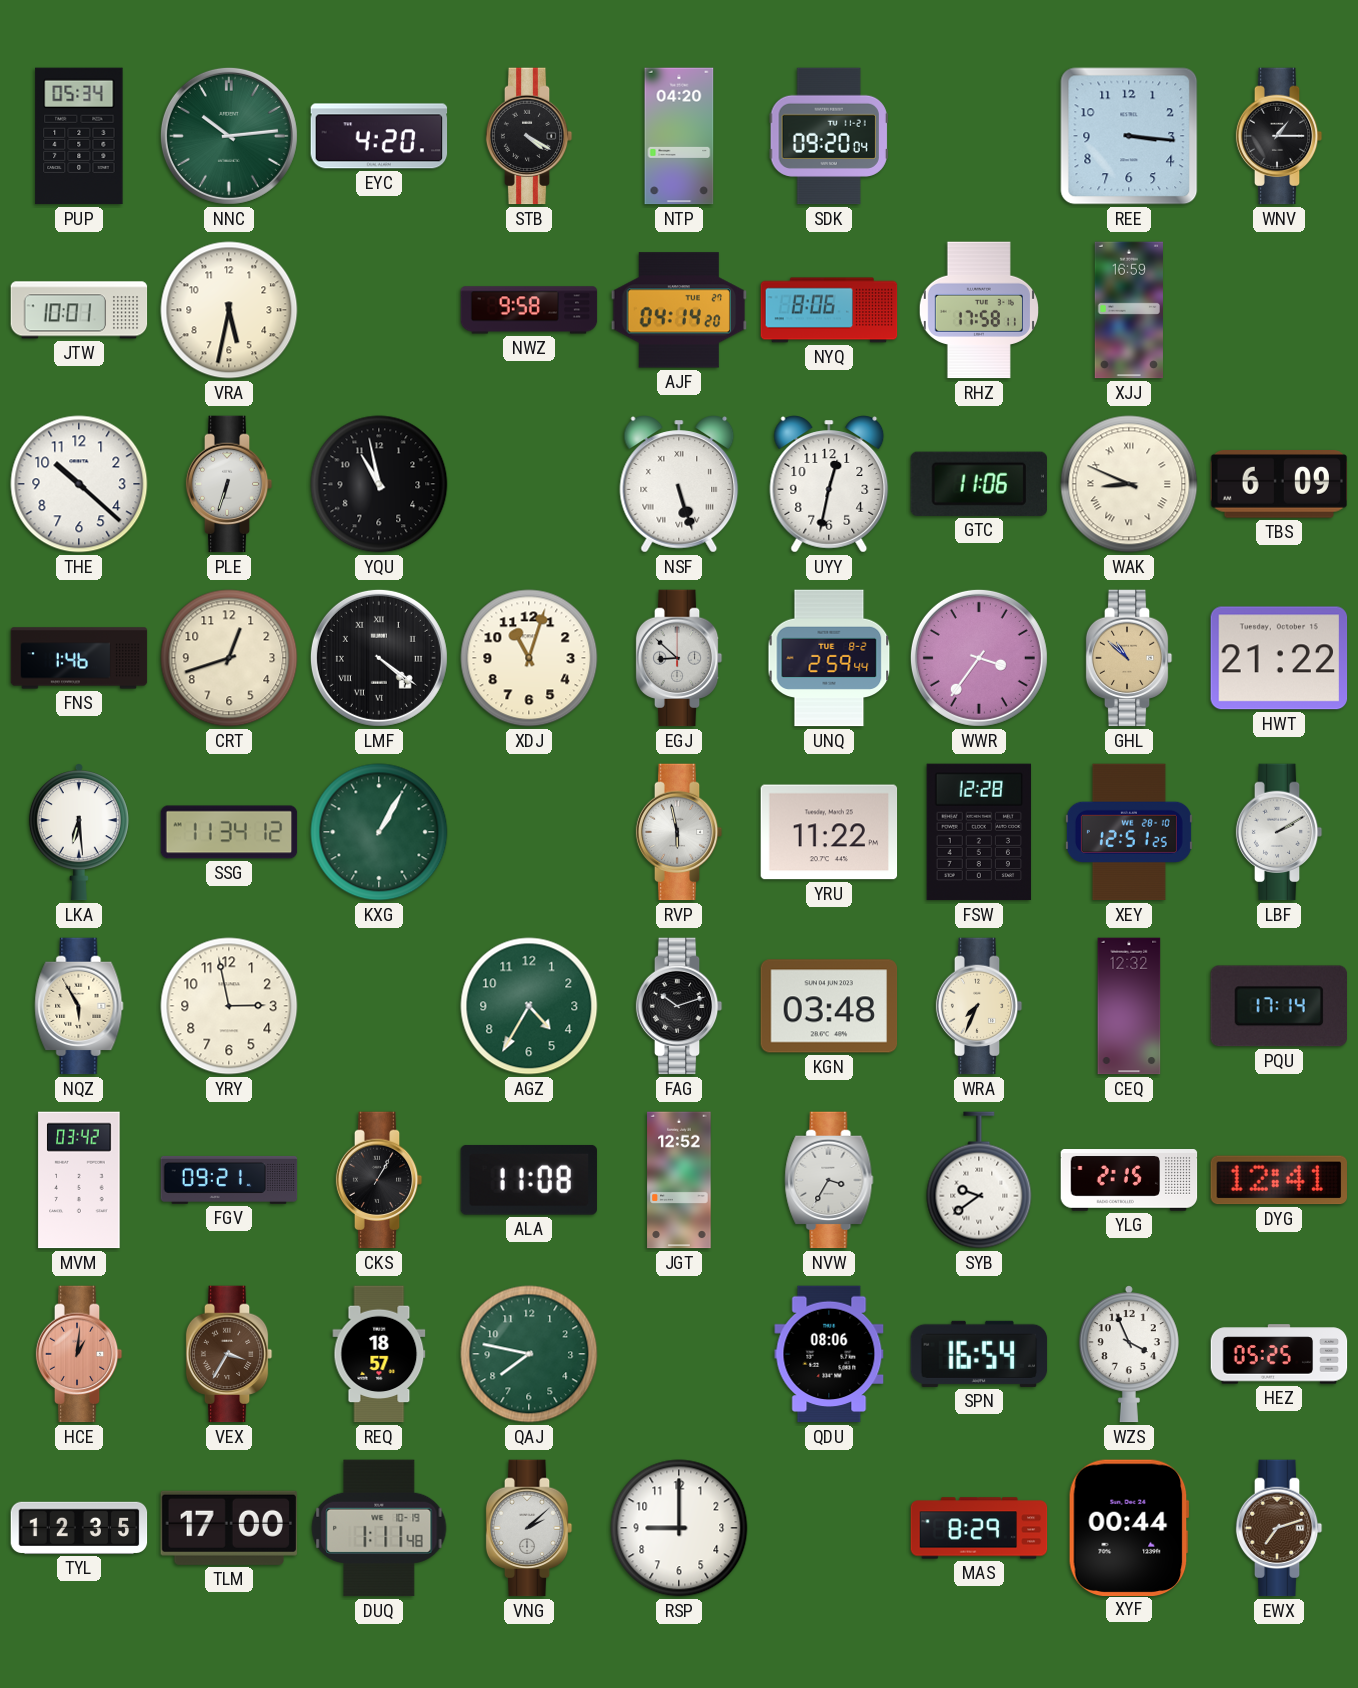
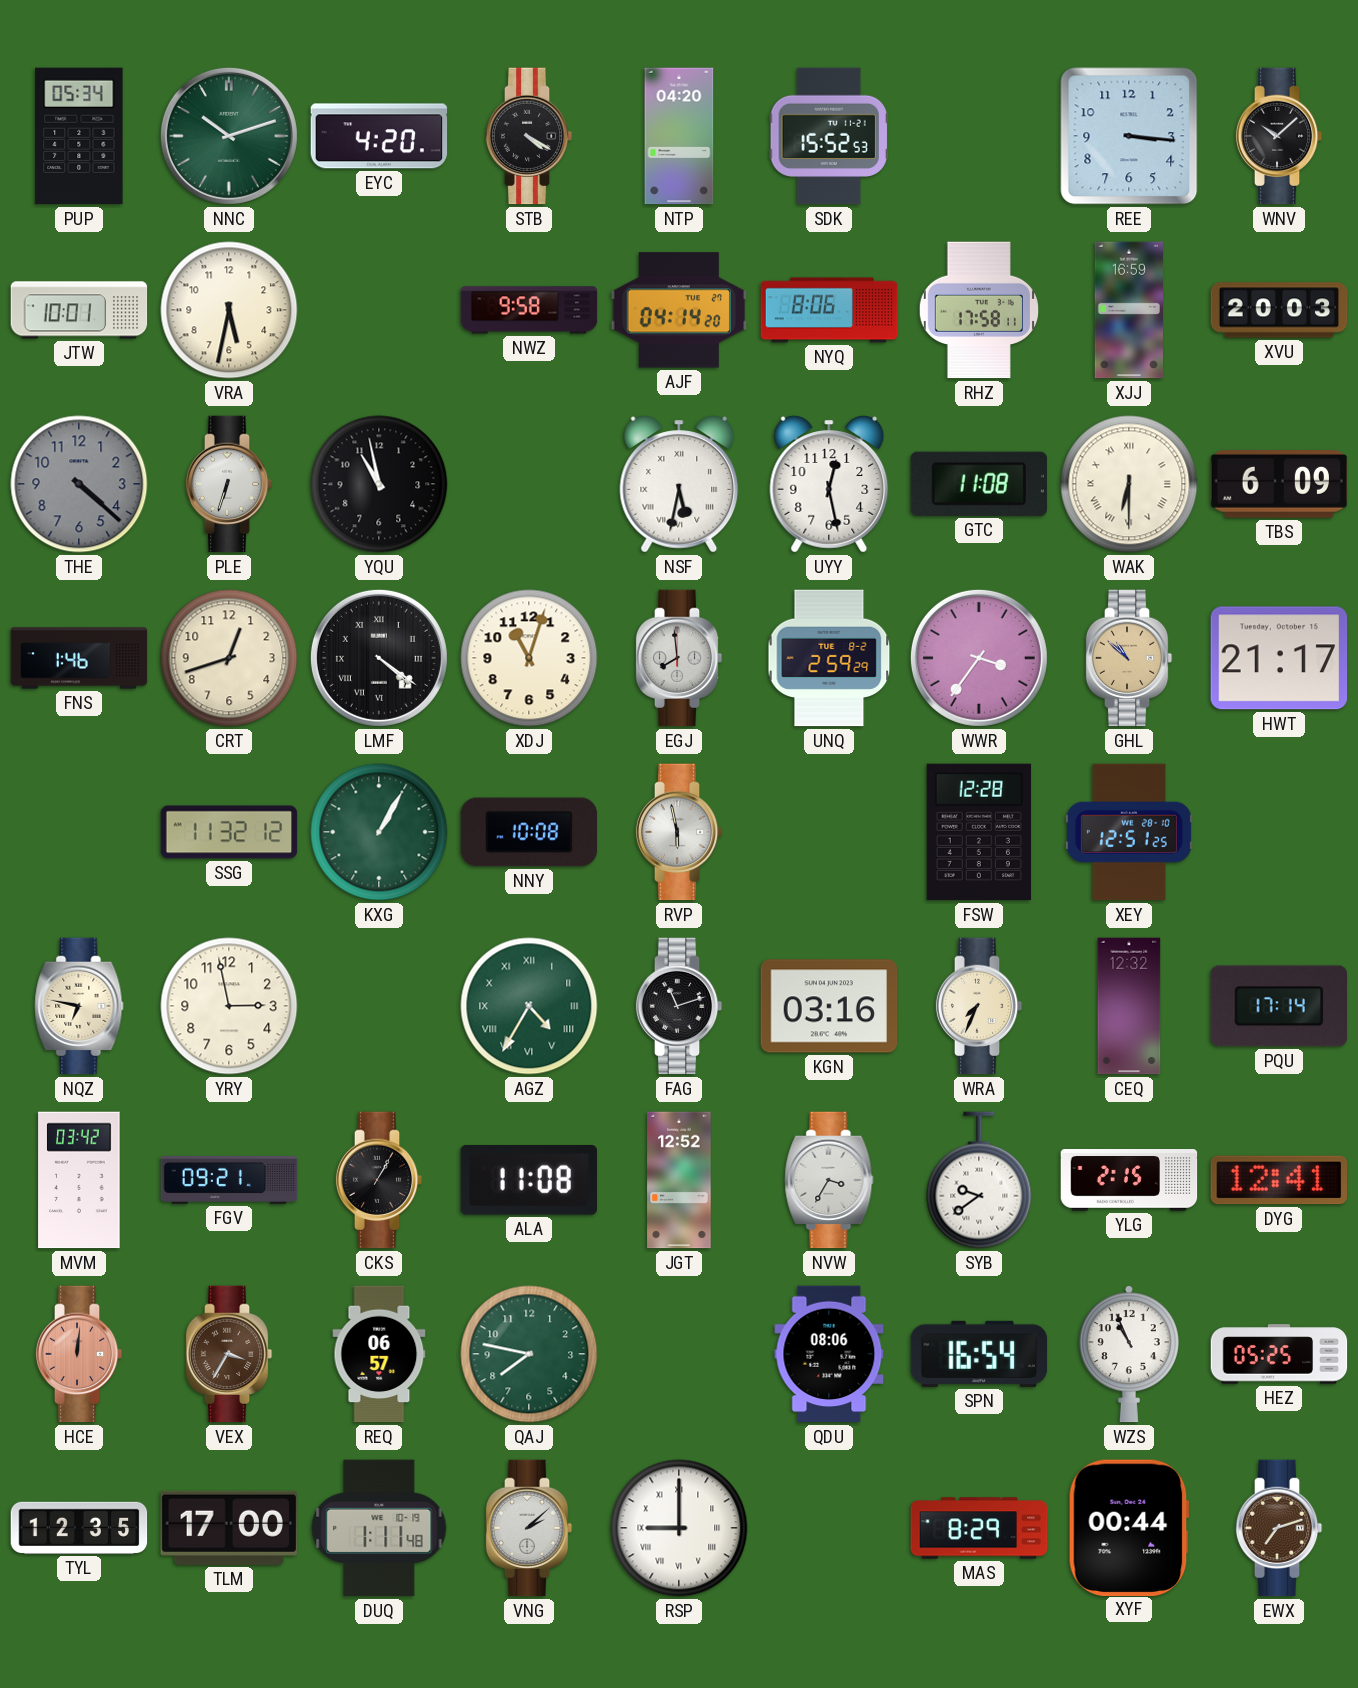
NNC: 10:14 -> 10:12 (229, 136)
SDK: 09:20 -> 15:52 (829, 136)
WNV: 1:15 -> 10:08 (1279, 136)
XVU: none -> 20:03 (1279, 310)
THE: 10:22 -> 4:22 (79, 484)
THE dial: white -> grey (79, 484)
NSF: 5:27 -> 5:32 (679, 484)
UYY: 12:32 -> 12:28 (829, 484)
GTC: 11:06 -> 11:08 (979, 484)
WAK: 8:49 -> 6:30 (1129, 484)
EGJ: 8:52 -> 7:59 (679, 658)
UNQ: 2:59:44 -> 2:59:29 (829, 658)
HWT: 21:22 -> 21:17 (1279, 658)
LKA: 6:29 -> none (79, 832)
SSG: 11:34 -> 11:32 (229, 832)
NNY: none -> 10:08 (529, 832)
YRU: 11:22 -> none (829, 832)
LBF: 2:10 -> none (1279, 832)
NQZ: 5:55 -> 6:47 (79, 1006)
AGZ numerals: Arabic -> Roman (529, 1006)
FAG: 10:12 -> 11:12 (679, 1006)
KGN: 03:48 -> 03:16 (829, 1006)
HCE: 1:01 -> 12:01 (79, 1354)
REQ: 18:57 -> 06:57 (379, 1354)
WZS: 3:56 -> 10:56 (1129, 1354)
RSP numerals: Arabic -> Roman (679, 1528)
